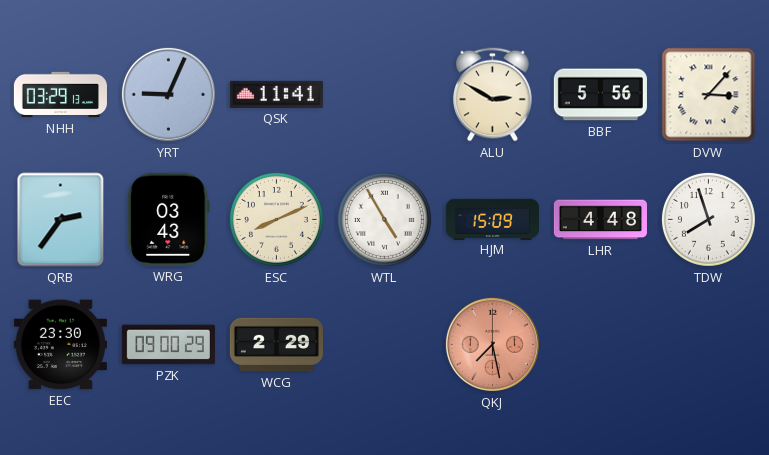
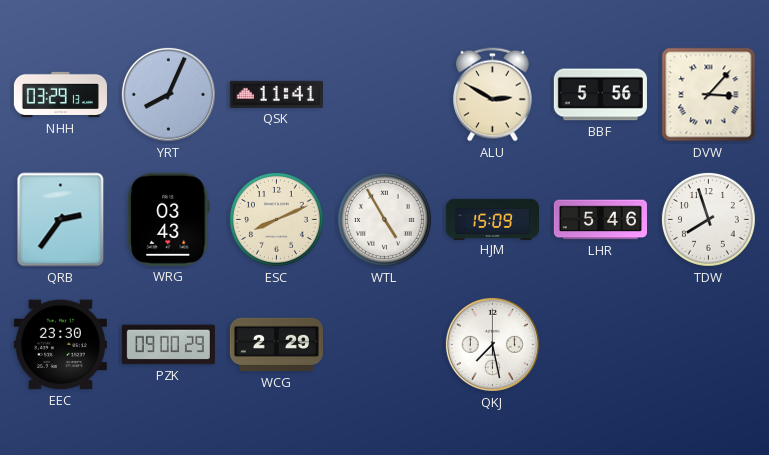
YRT: 9:04 -> 8:04 (168, 94)
LHR: 4:48 -> 5:46 (600, 220)
QKJ dial: salmon -> white (492, 344)
